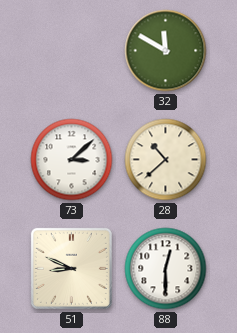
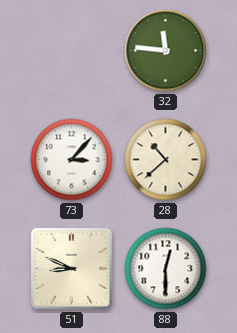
32: 11:50 -> 11:46 (166, 51)
73: 3:08 -> 3:07 (72, 160)
